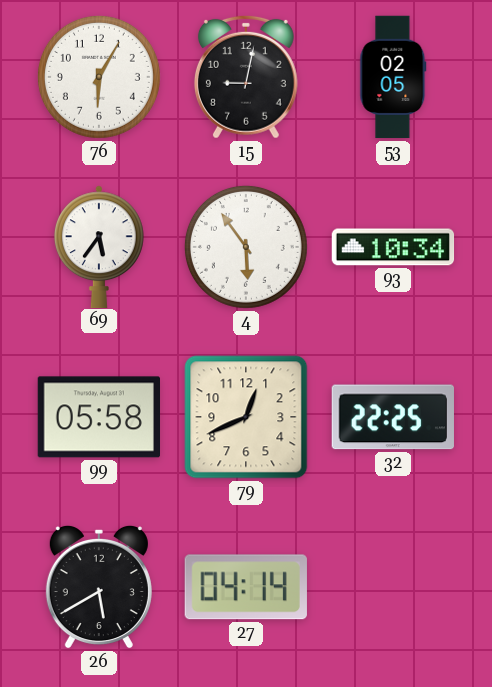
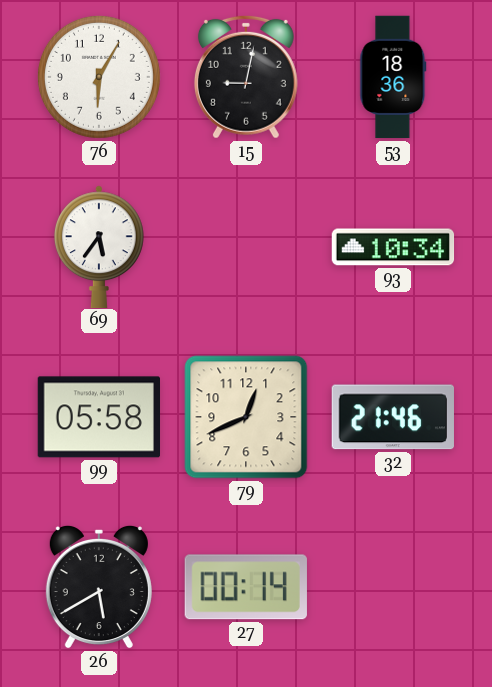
53: 02:05 -> 18:36 (393, 77)
4: 5:54 -> none (246, 247)
32: 22:25 -> 21:46 (393, 417)
27: 04:14 -> 00:14 (246, 587)
